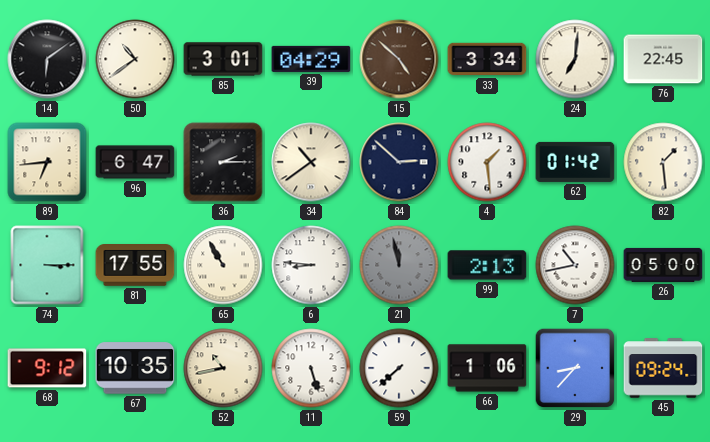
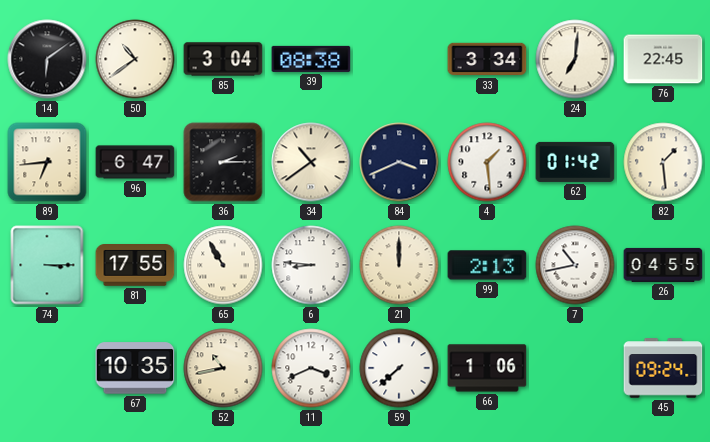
85: 3:01 -> 3:04 (223, 59)
39: 04:29 -> 08:38 (311, 59)
15: 4:52 -> none (399, 59)
84: 2:52 -> 3:41 (399, 162)
21: 11:58 -> 12:00 (399, 265)
21 dial: grey -> cream (399, 265)
26: 05:00 -> 04:55 (663, 265)
68: 9:12 -> none (47, 368)
11: 5:27 -> 3:41 (311, 368)
29: 8:37 -> none (575, 368)
